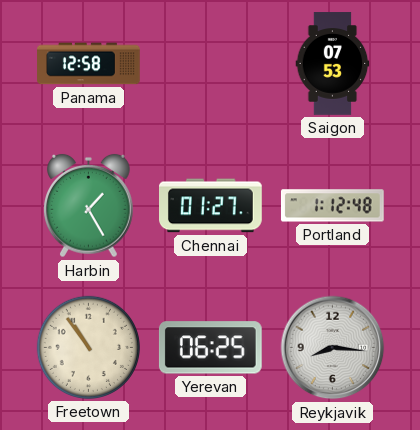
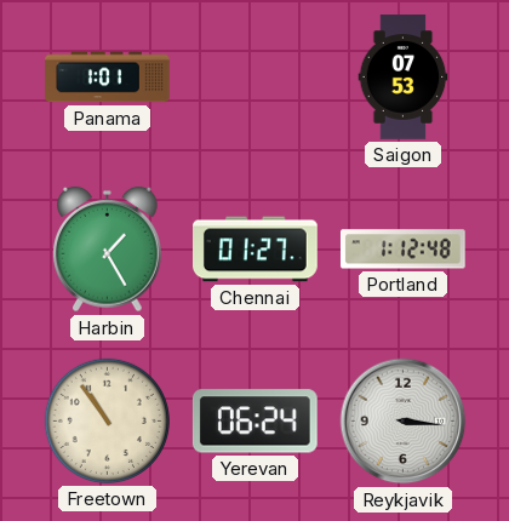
Panama: 12:58 -> 1:01 (108, 78)
Yerevan: 06:25 -> 06:24 (254, 422)
Reykjavik: 8:16 -> 3:16 (404, 422)
